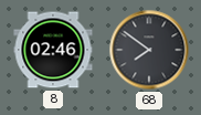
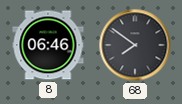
8: 02:46 -> 06:46 (48, 45)
